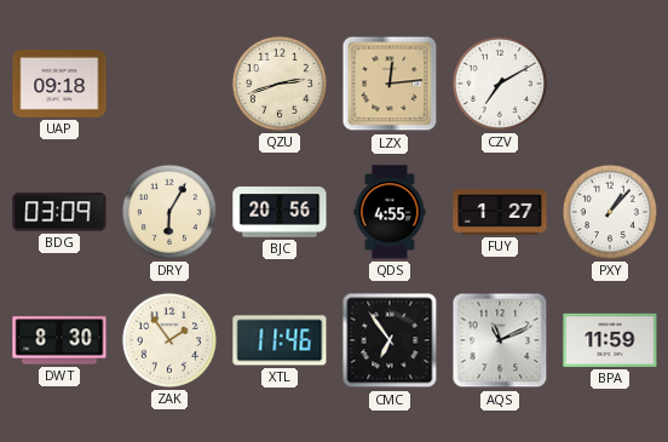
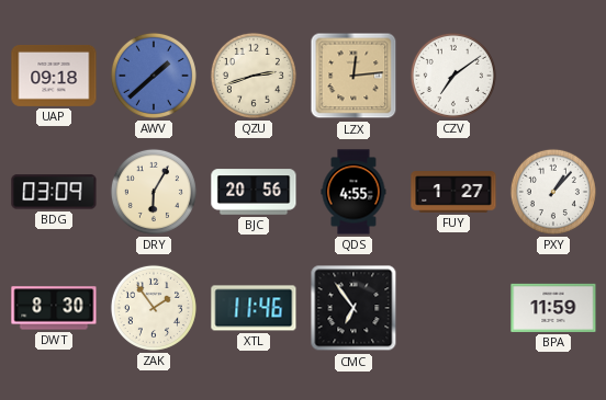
AWV: none -> 1:38 (154, 76)
CZV: 7:10 -> 7:09 (453, 76)
AQS: 11:11 -> none (500, 340)
